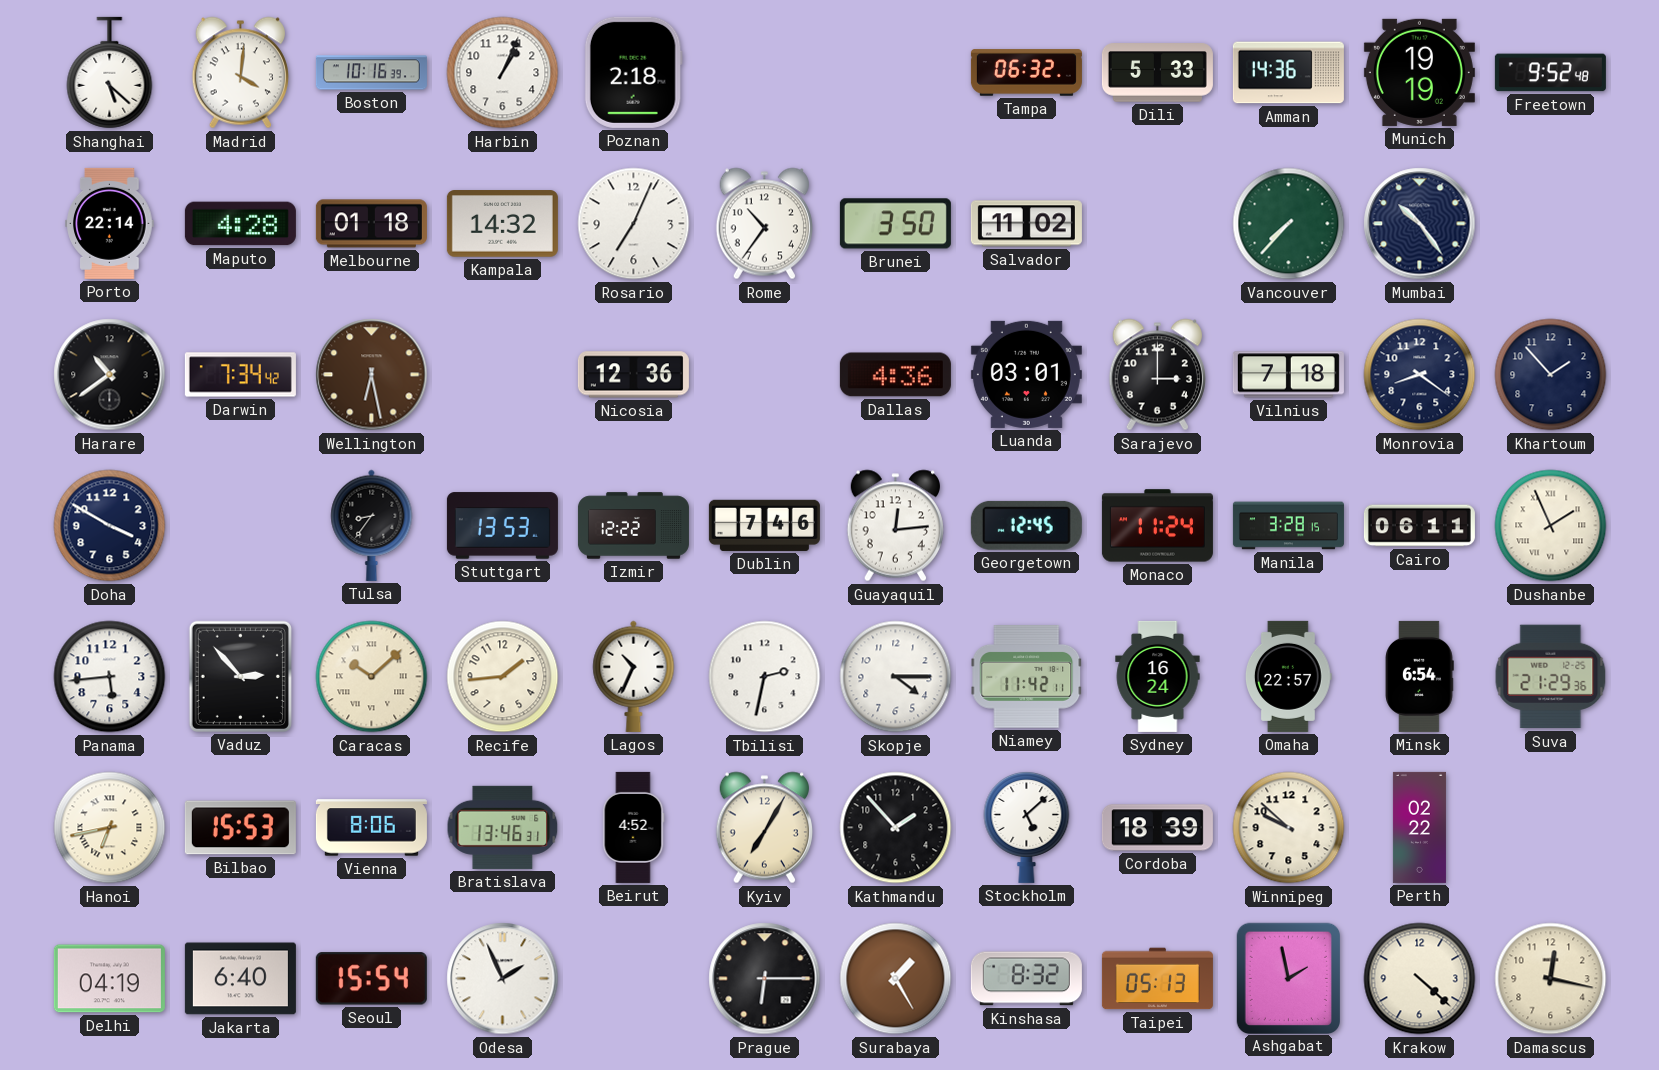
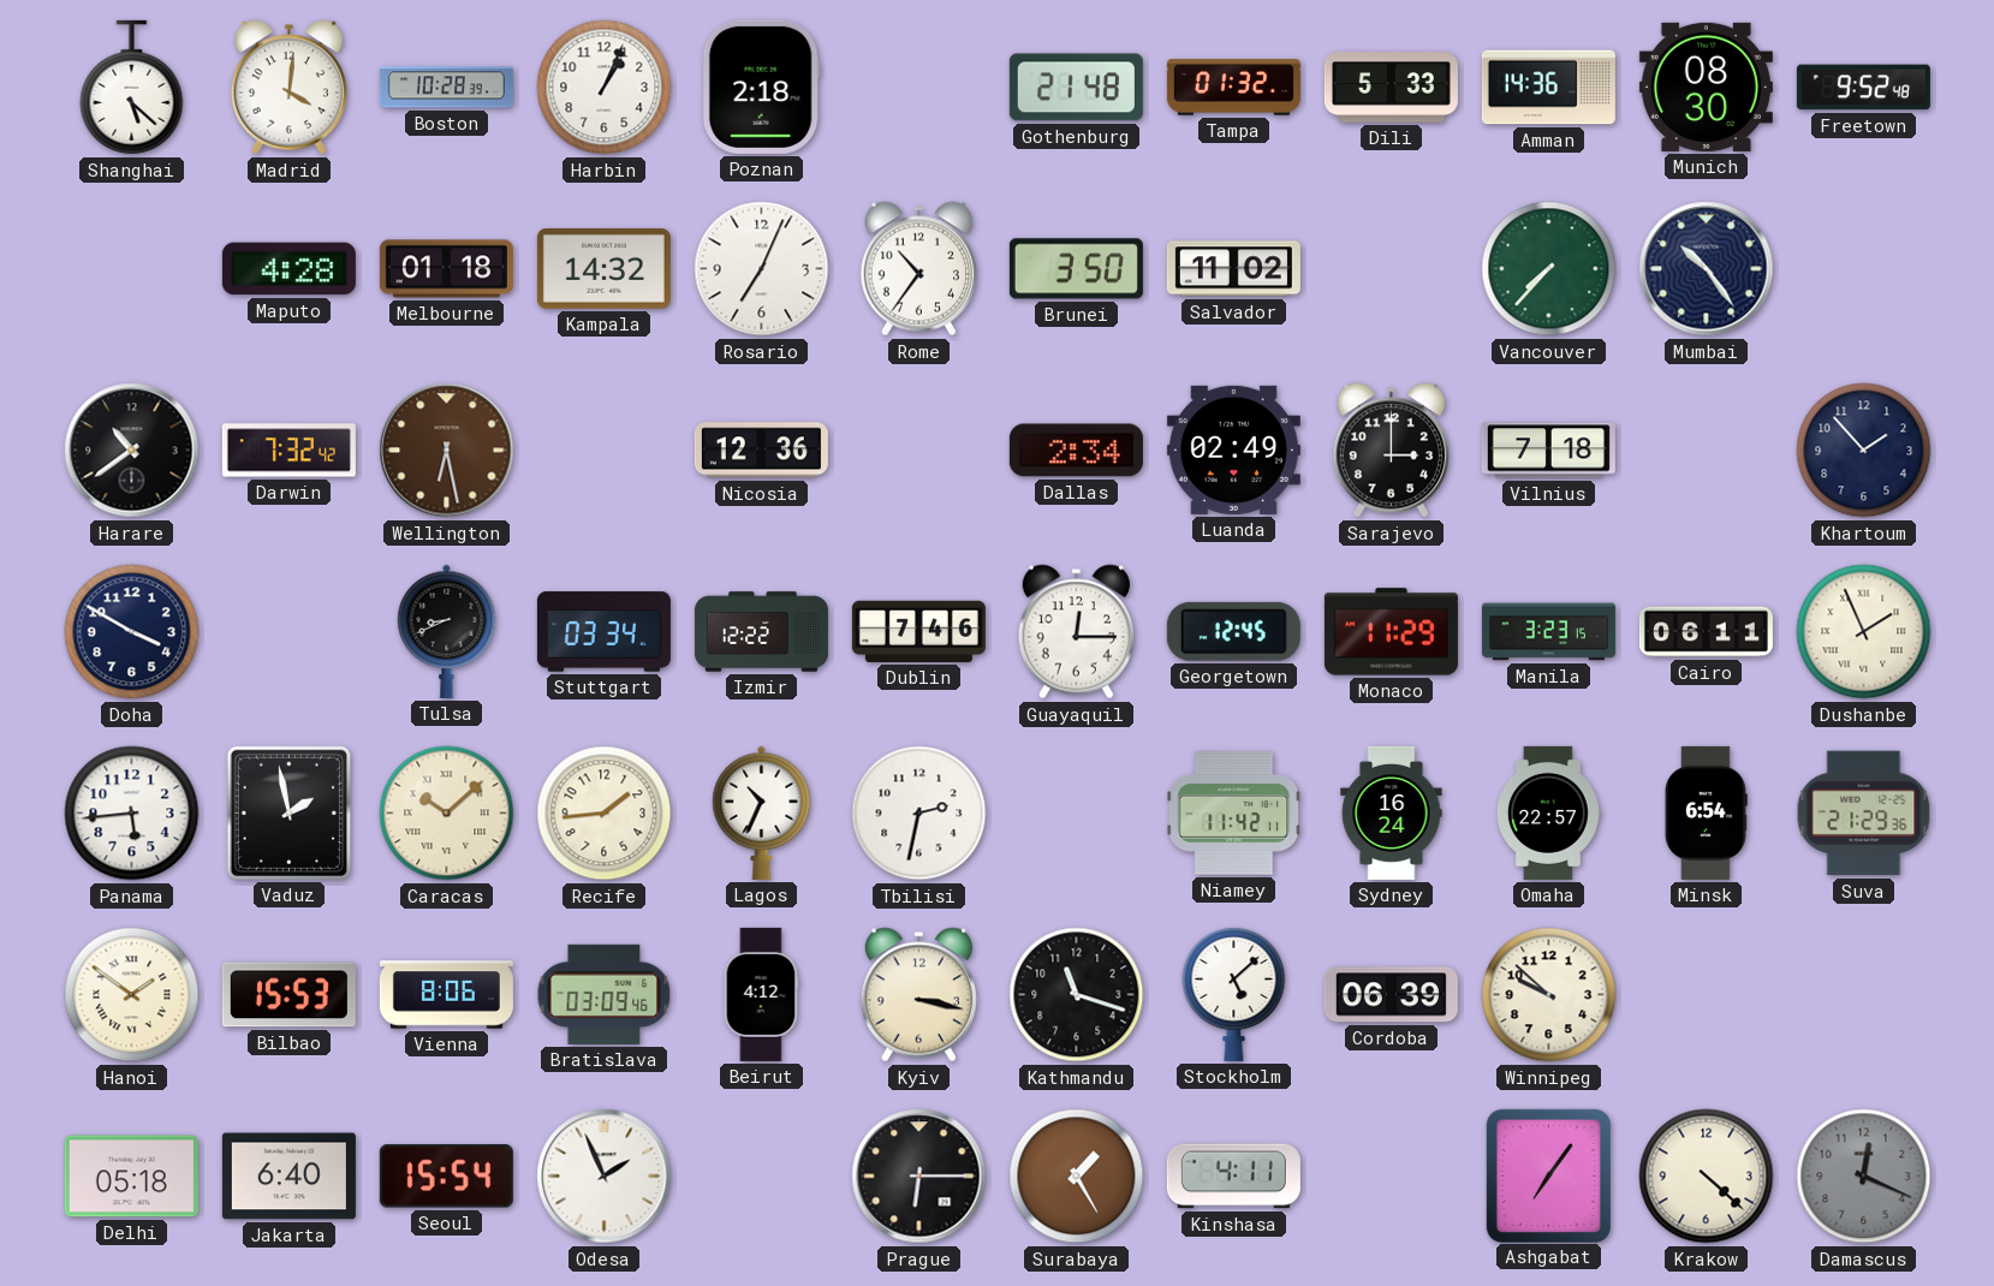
Boston: 10:16 -> 10:28 (446, 88)
Gothenburg: none -> 21:48 (1076, 88)
Tampa: 06:32 -> 01:32 (1233, 88)
Munich: 19:19 -> 08:30 (1706, 87)
Porto: 22:14 -> none (110, 223)
Darwin: 7:34 -> 7:32 (288, 451)
Dallas: 4:36 -> 2:34 (1076, 451)
Luanda: 03:01 -> 02:49 (1233, 449)
Monrovia: 8:21 -> none (1420, 375)
Tulsa: 8:36 -> 8:41 (447, 631)
Stuttgart: 13:53 -> 03:34 (603, 632)
Guayaquil: 12:14 -> 12:15 (1076, 632)
Monaco: 11:24 -> 11:29 (1391, 632)
Manila: 3:28 -> 3:23 (1548, 632)
Vaduz: 2:53 -> 1:58 (288, 812)
Skopje: 4:15 -> none (896, 677)
Hanoi: 6:43 -> 1:51 (132, 995)
Bratislava: 13:46 -> 03:09 (605, 994)
Beirut: 4:52 -> 4:12 (761, 994)
Kyiv: 7:05 -> 3:17 (918, 995)
Kathmandu: 1:53 -> 11:18 (1077, 995)
Cordoba: 18:39 -> 06:39 (1391, 995)
Perth: 02:22 -> none (1419, 827)
Delhi: 04:19 -> 05:18 (131, 1177)
Kinshasa: 8:32 -> 4:11 (1233, 1177)
Taipei: 05:13 -> none (1157, 979)
Ashgabat: 1:58 -> 7:06 (1548, 1175)
Damascus: 12:17 -> 12:19 (1864, 1177)
Damascus dial: cream -> grey (1864, 1177)
